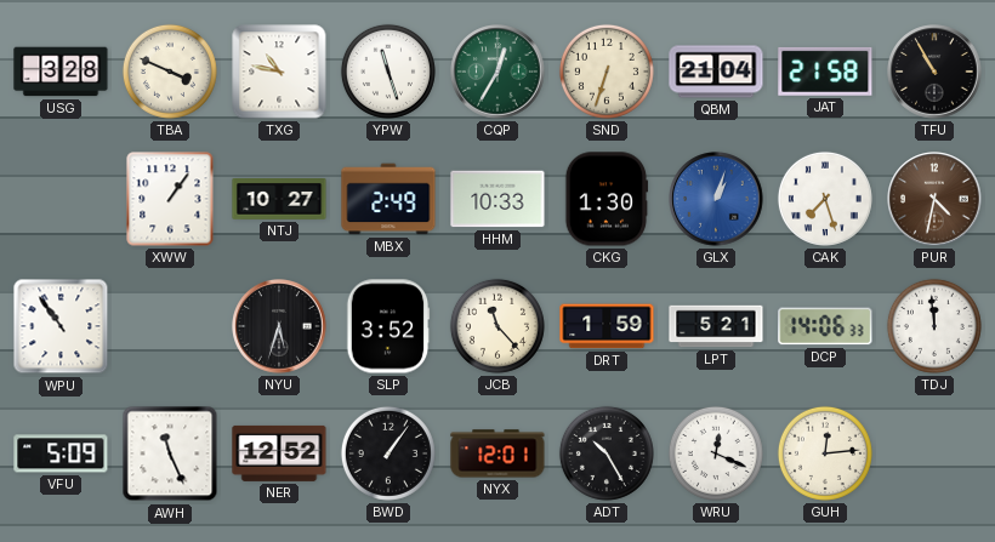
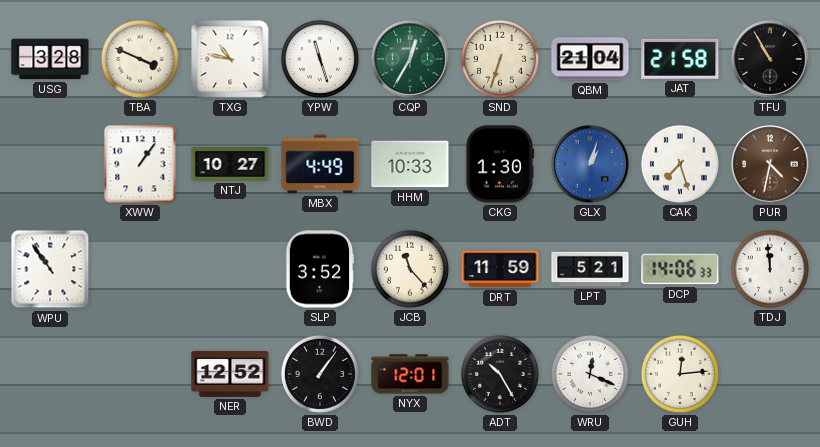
MBX: 2:49 -> 4:49 (320, 164)
NYU: 5:33 -> none (279, 326)
DRT: 1:59 -> 11:59 (500, 269)
VFU: 5:09 -> none (61, 453)
AWH: 11:26 -> none (170, 453)
